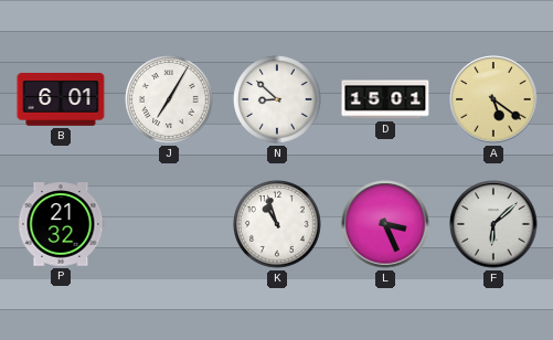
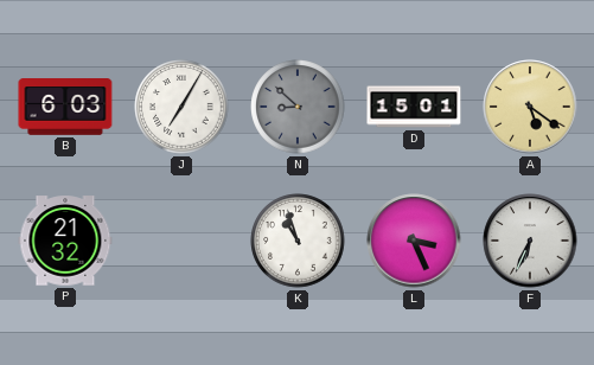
B: 6:01 -> 6:03 (65, 107)
N dial: white -> grey (298, 107)
F: 6:08 -> 6:34 (530, 241)
